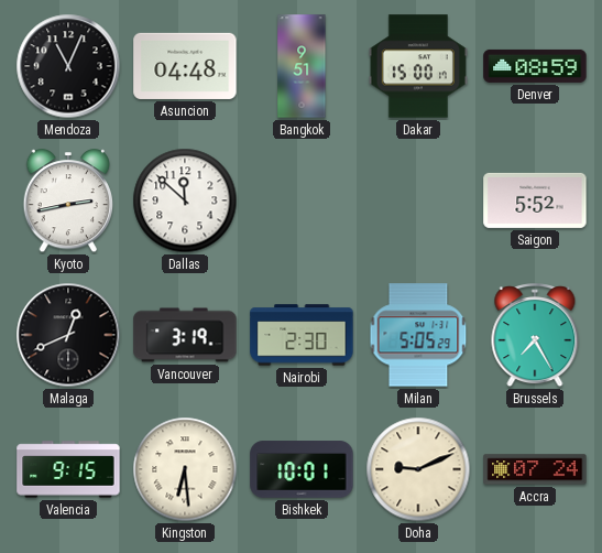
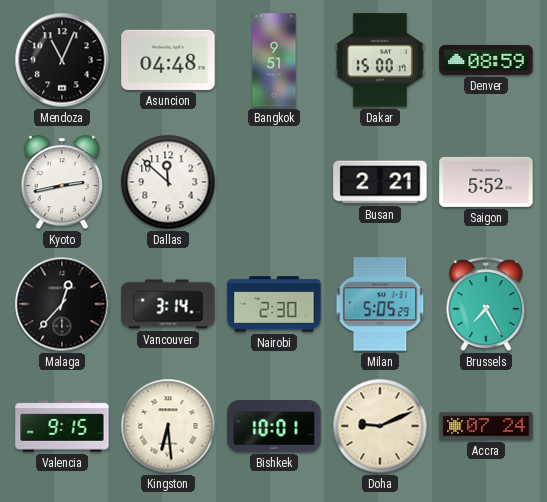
Busan: none -> 2:21 (380, 182)
Malaga: 12:41 -> 12:37 (62, 304)
Vancouver: 3:19 -> 3:14 (168, 304)
